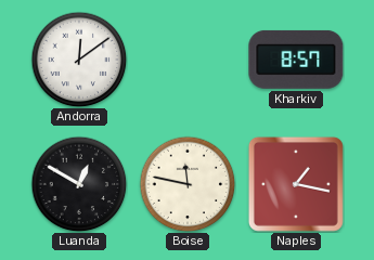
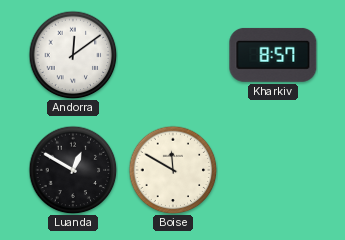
Boise: 11:47 -> 11:50 (173, 170)
Naples: 1:17 -> none (296, 184)
